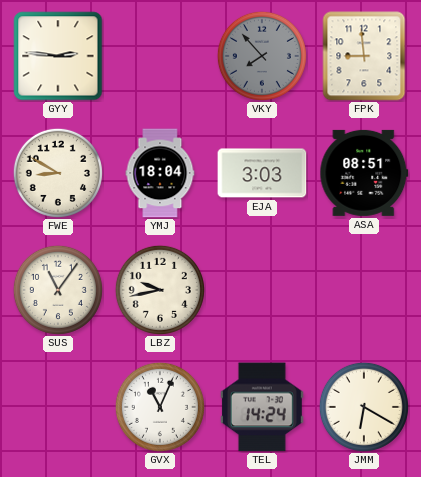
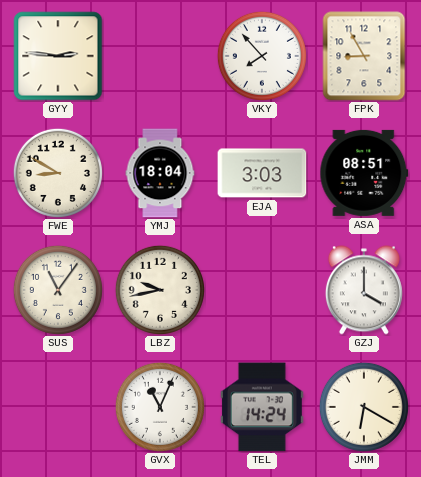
VKY dial: grey -> white (262, 56)
FPK: 8:59 -> 8:55 (364, 56)
GZJ: none -> 4:00 (364, 290)
